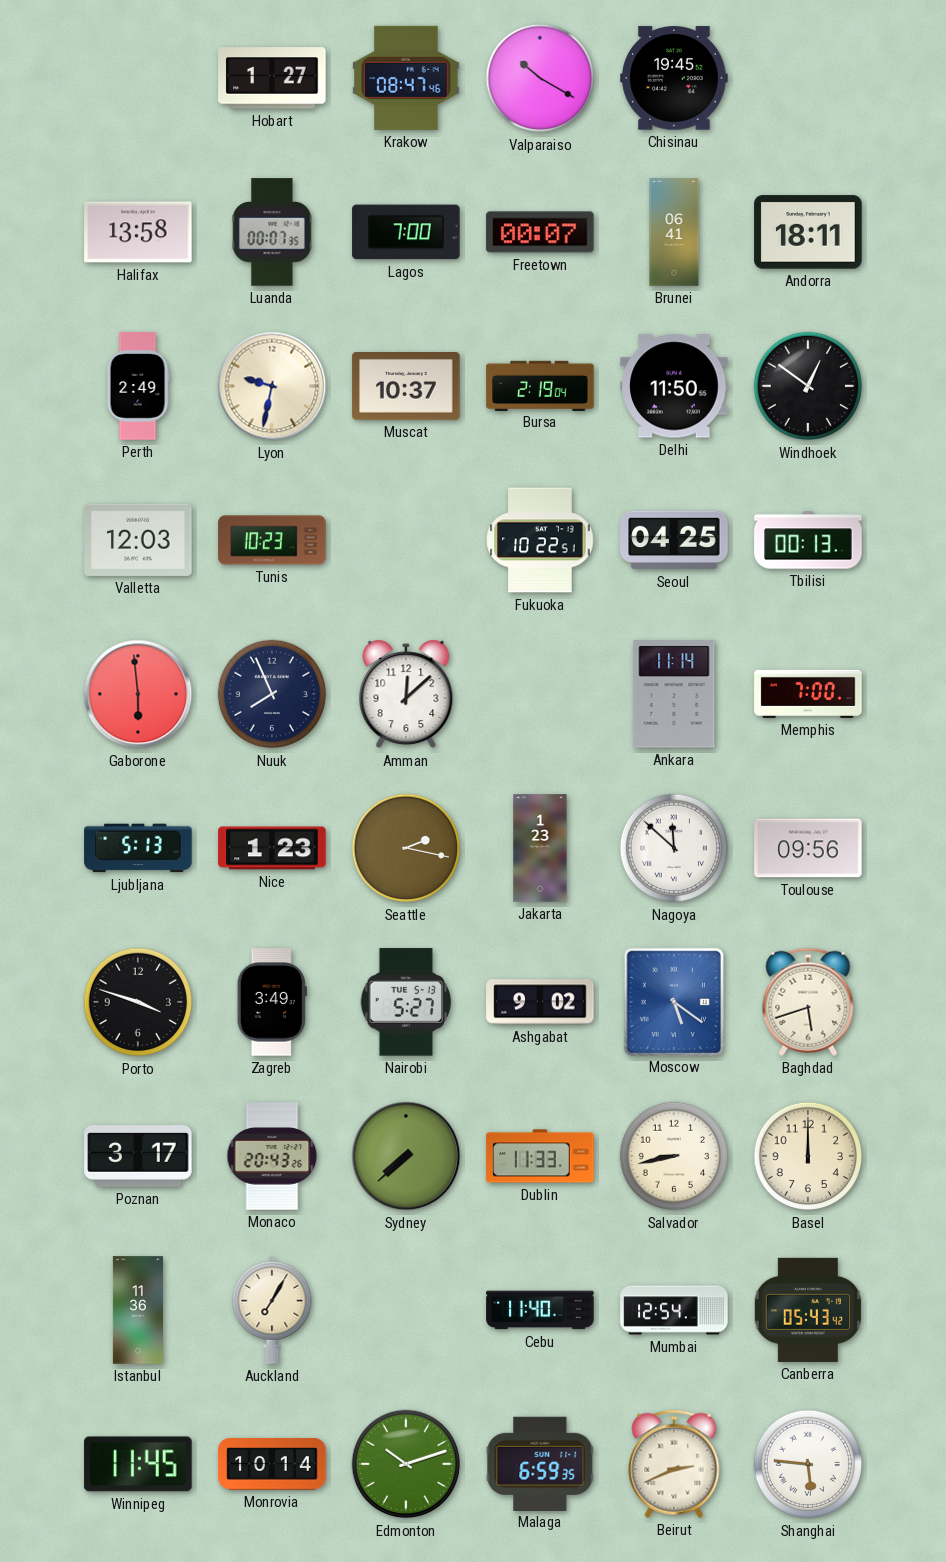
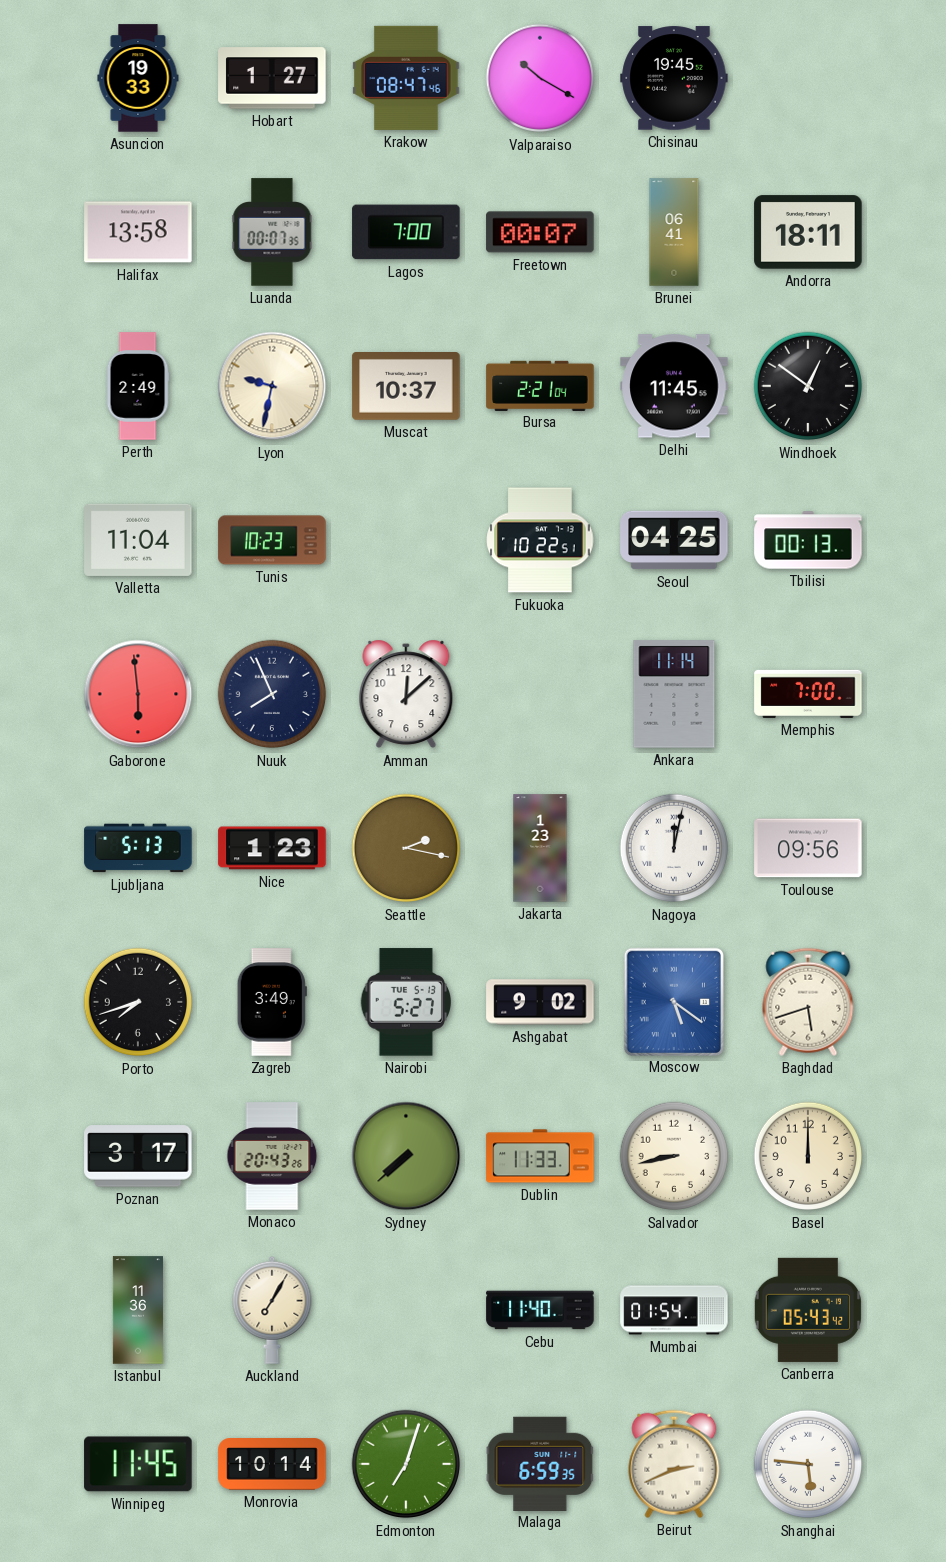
Asuncion: none -> 19:33 (138, 78)
Bursa: 2:19 -> 2:21 (540, 385)
Delhi: 11:50 -> 11:45 (674, 386)
Valletta: 12:03 -> 11:04 (138, 540)
Nagoya: 11:52 -> 12:02 (674, 848)
Porto: 3:48 -> 7:42 (138, 1002)
Mumbai: 12:54 -> 01:54 (674, 1310)
Edmonton: 10:12 -> 7:03 (406, 1464)
